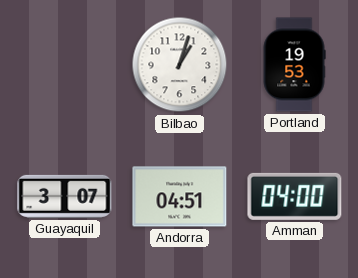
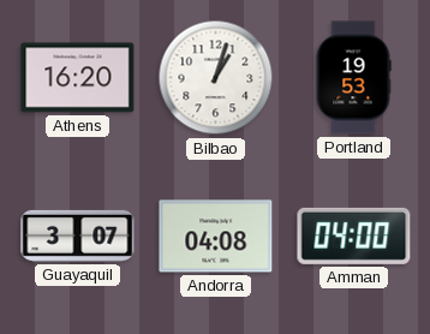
Athens: none -> 16:20 (78, 78)
Andorra: 04:51 -> 04:08 (216, 237)
